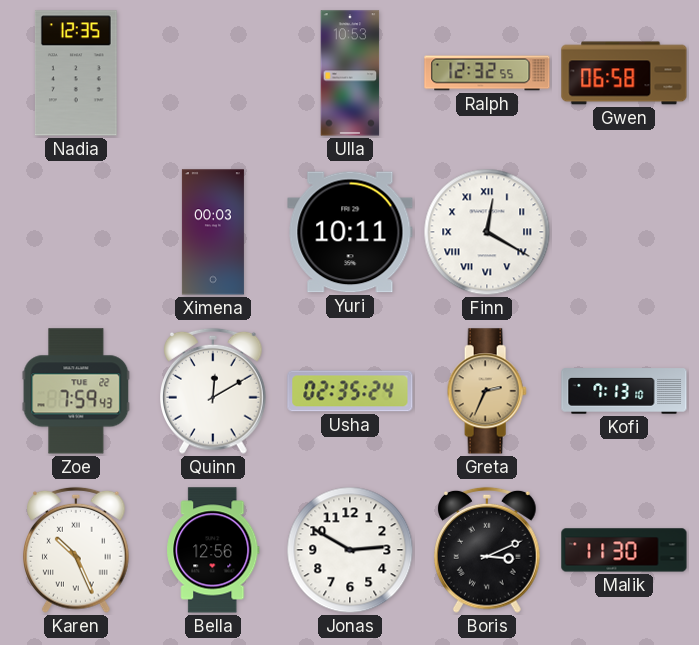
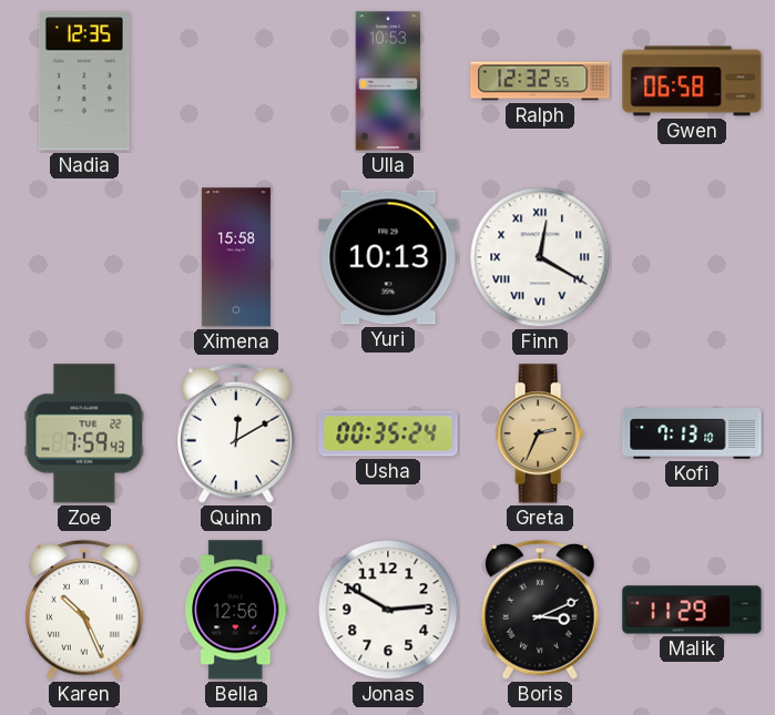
Ximena: 00:03 -> 15:58 (236, 257)
Yuri: 10:11 -> 10:13 (388, 257)
Usha: 02:35 -> 00:35 (388, 433)
Malik: 11:30 -> 11:29 (692, 610)
